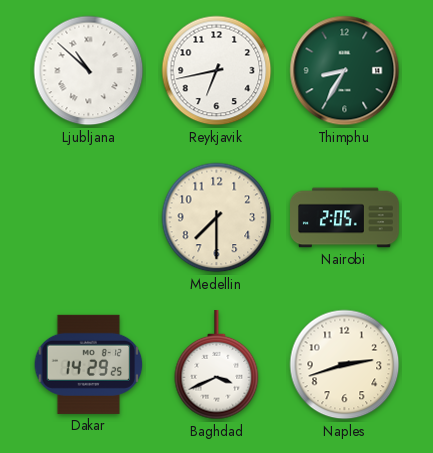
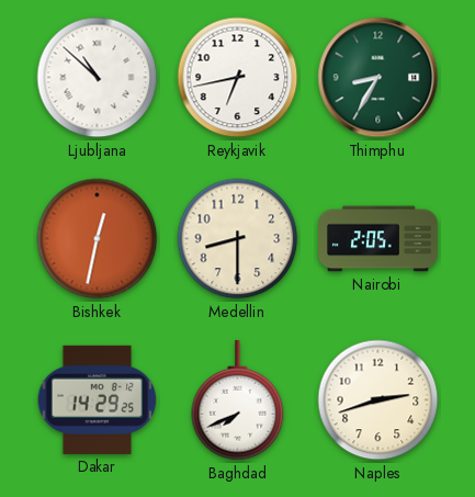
Bishkek: none -> 12:32 (98, 239)
Medellin: 7:30 -> 8:30 (238, 239)
Baghdad: 3:41 -> 7:41 (238, 402)
